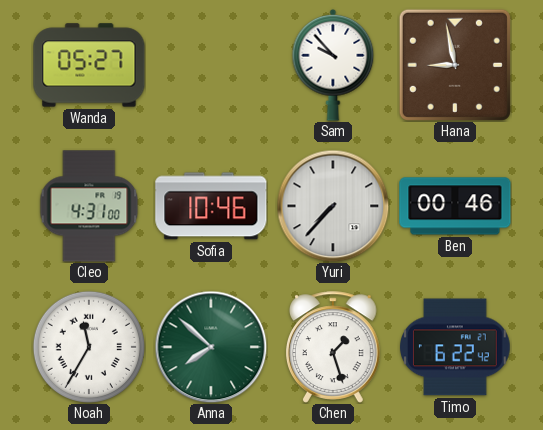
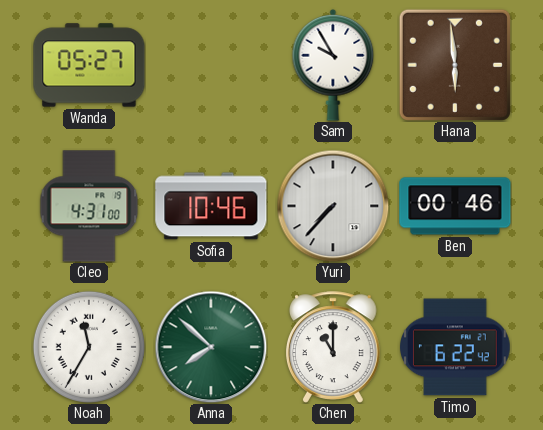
Sam: 9:53 -> 9:55 (333, 65)
Hana: 8:58 -> 5:59 (455, 65)
Chen: 1:27 -> 11:00 (333, 347)
